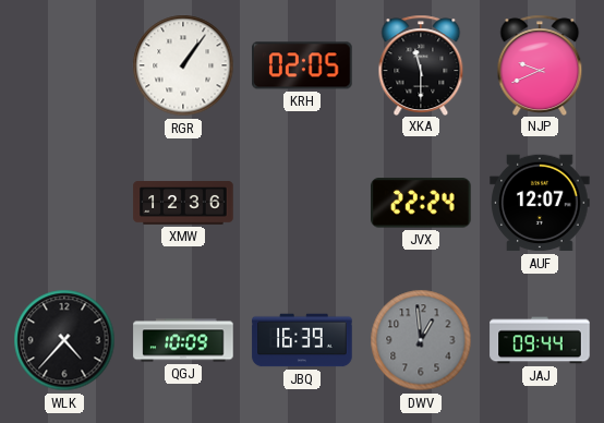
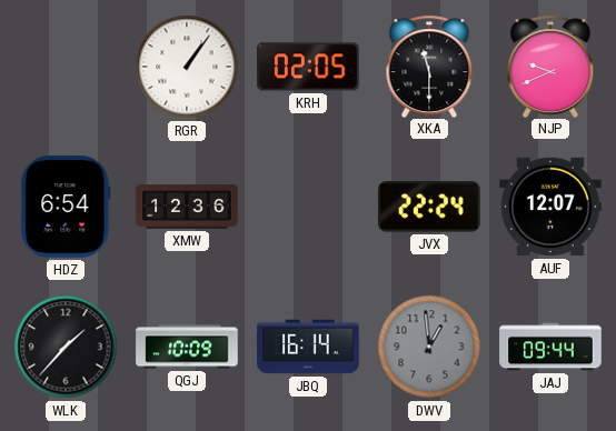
HDZ: none -> 6:54 (66, 207)
WLK: 4:37 -> 1:37 (66, 347)
JBQ: 16:39 -> 16:14 (308, 347)
